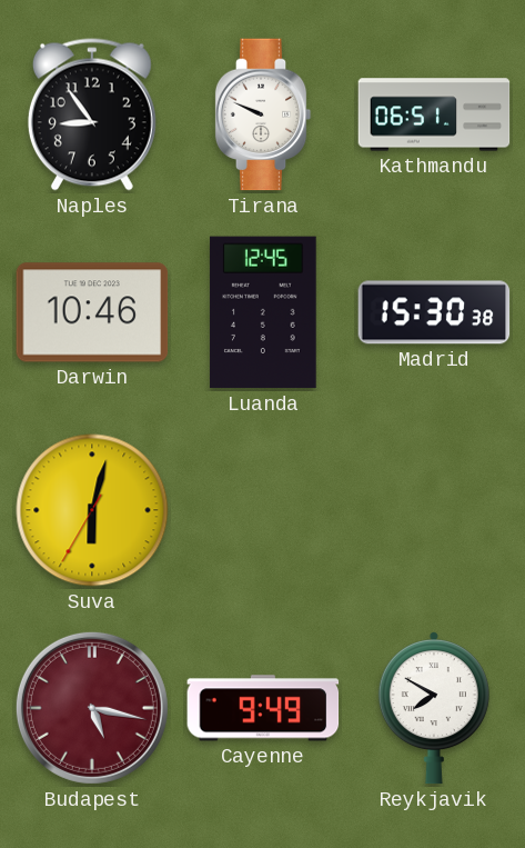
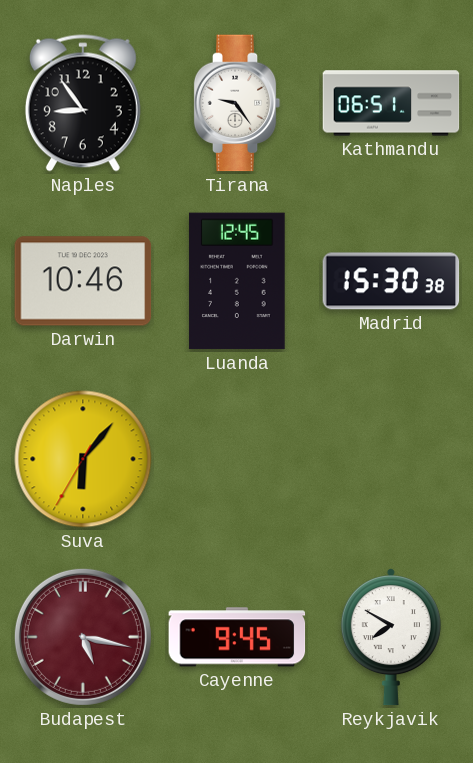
Tirana: 9:49 -> 9:24 (237, 103)
Suva: 6:02 -> 6:06 (83, 459)
Cayenne: 9:49 -> 9:45 (237, 637)
